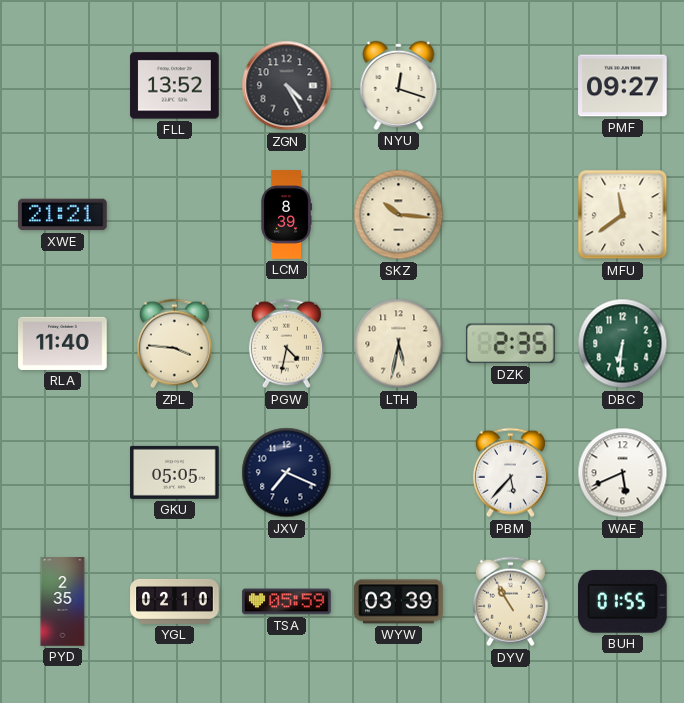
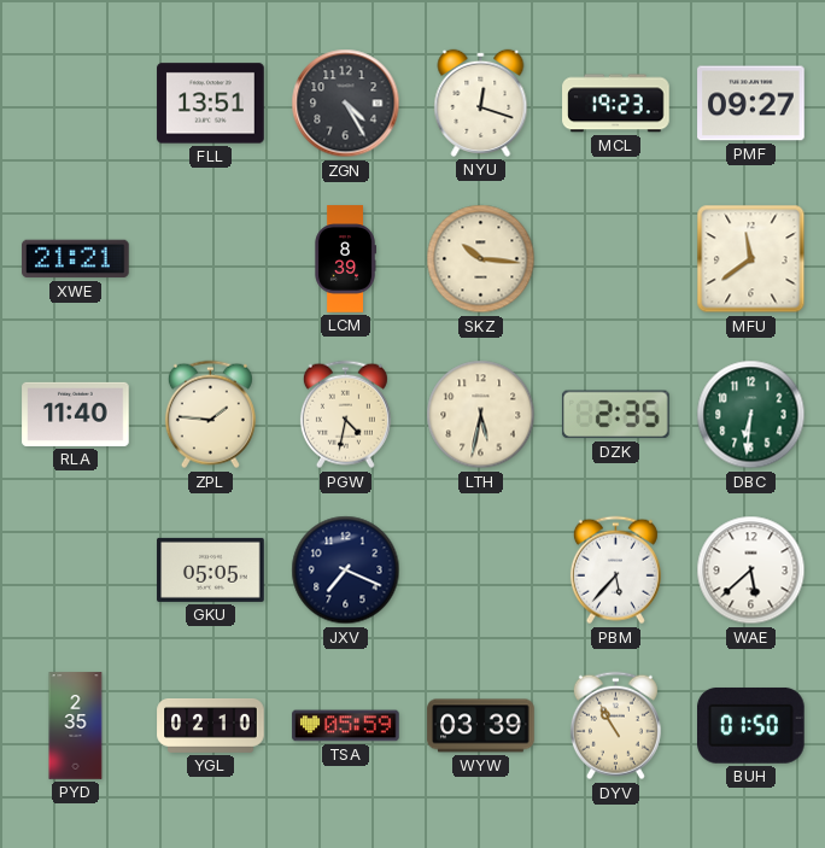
FLL: 13:52 -> 13:51 (211, 104)
MCL: none -> 19:23 (616, 104)
ZPL: 3:46 -> 1:46 (210, 415)
WAE: 5:41 -> 5:38 (751, 571)
BUH: 01:55 -> 01:50 (751, 725)
